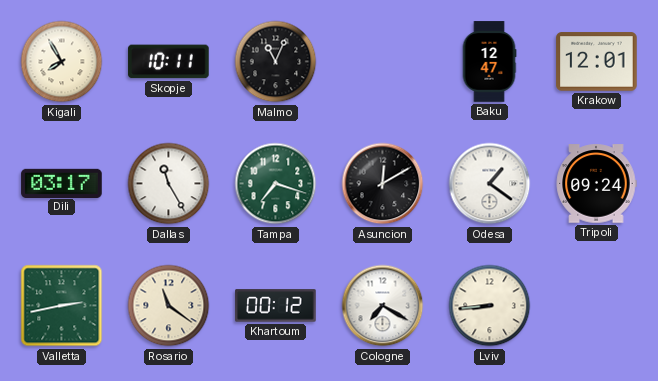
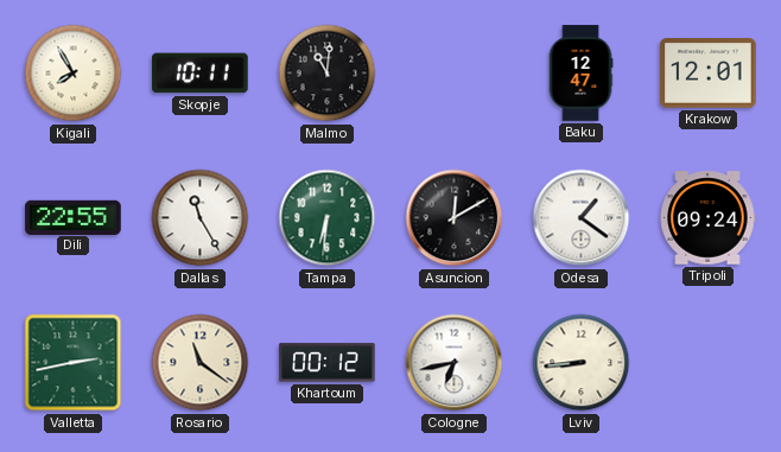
Malmo: 11:04 -> 11:01 (328, 74)
Dili: 03:17 -> 22:55 (74, 217)
Tampa: 7:18 -> 6:31 (328, 218)
Cologne: 7:20 -> 6:43 (455, 363)
